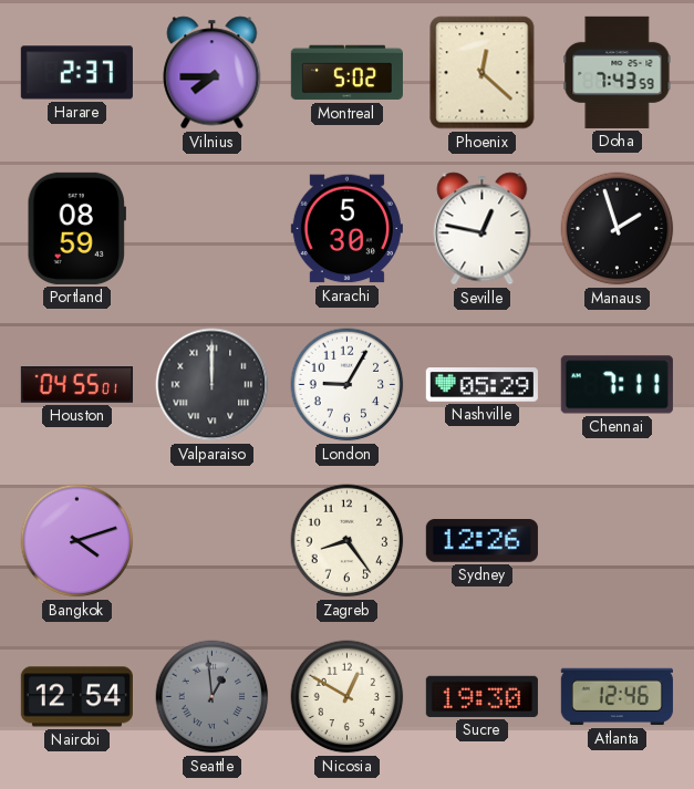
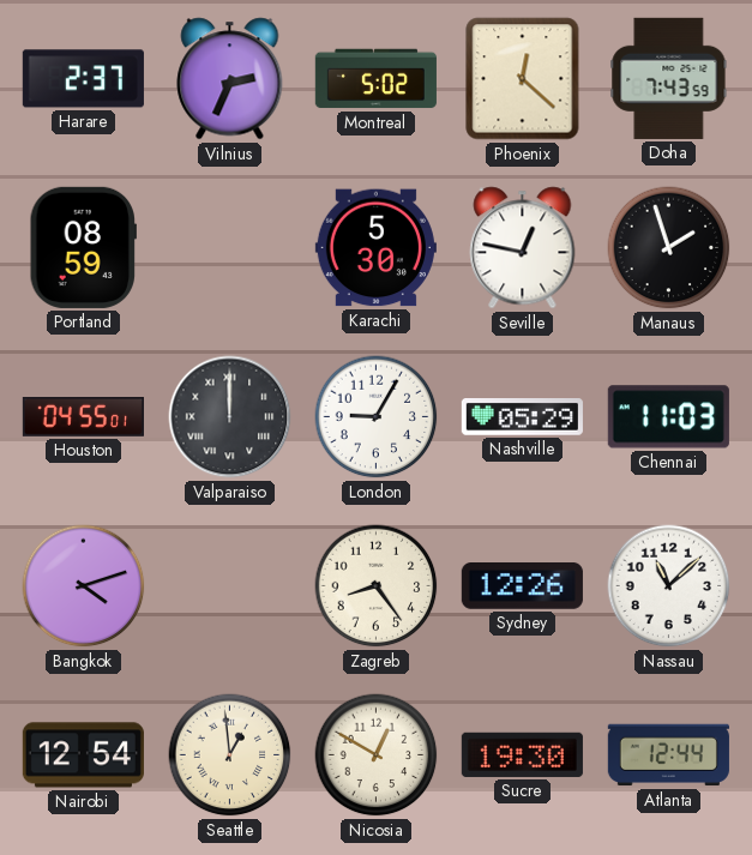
Vilnius: 7:45 -> 2:34 (230, 79)
Chennai: 7:11 -> 11:03 (668, 417)
Nassau: none -> 11:08 (669, 586)
Seattle dial: grey -> cream (230, 755)
Atlanta: 12:46 -> 12:44 (668, 755)
